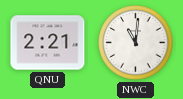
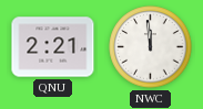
NWC: 11:01 -> 11:59 (151, 47)
